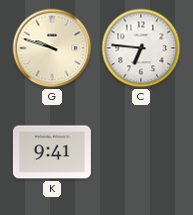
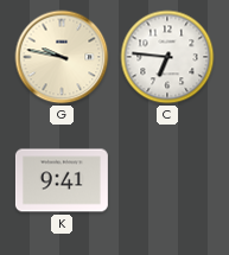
G: 9:48 -> 9:47 (62, 57)
